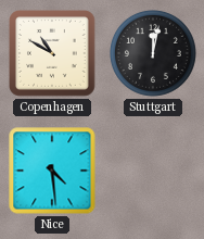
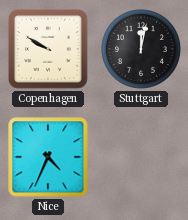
Copenhagen: 10:50 -> 9:50 (49, 50)
Nice: 4:29 -> 4:34 (48, 157)
